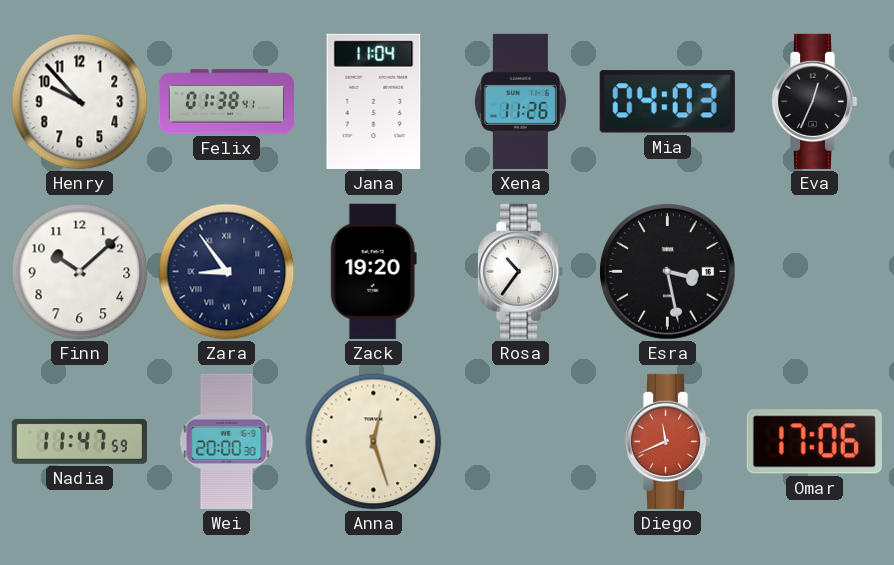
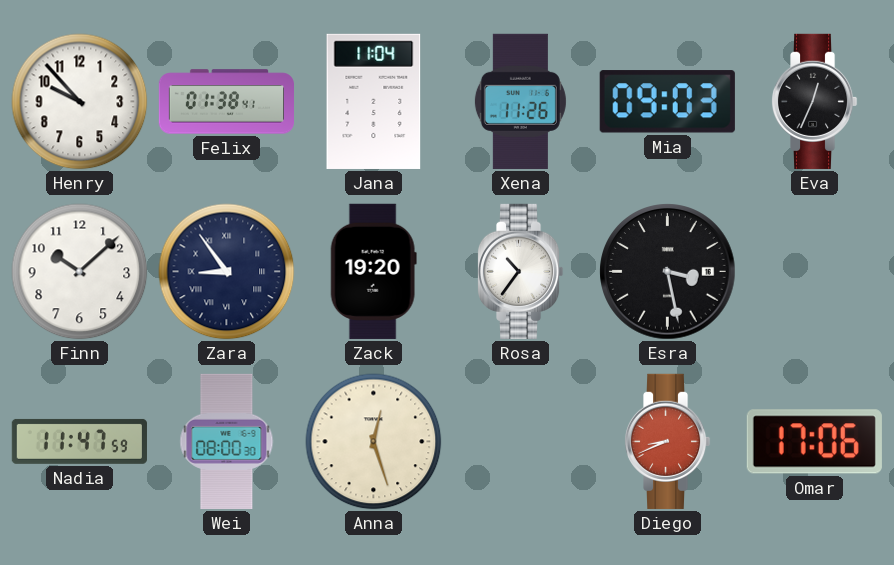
Mia: 04:03 -> 09:03 (667, 102)
Wei: 20:00 -> 08:00 (227, 441)
Diego: 11:41 -> 8:41 (667, 441)
